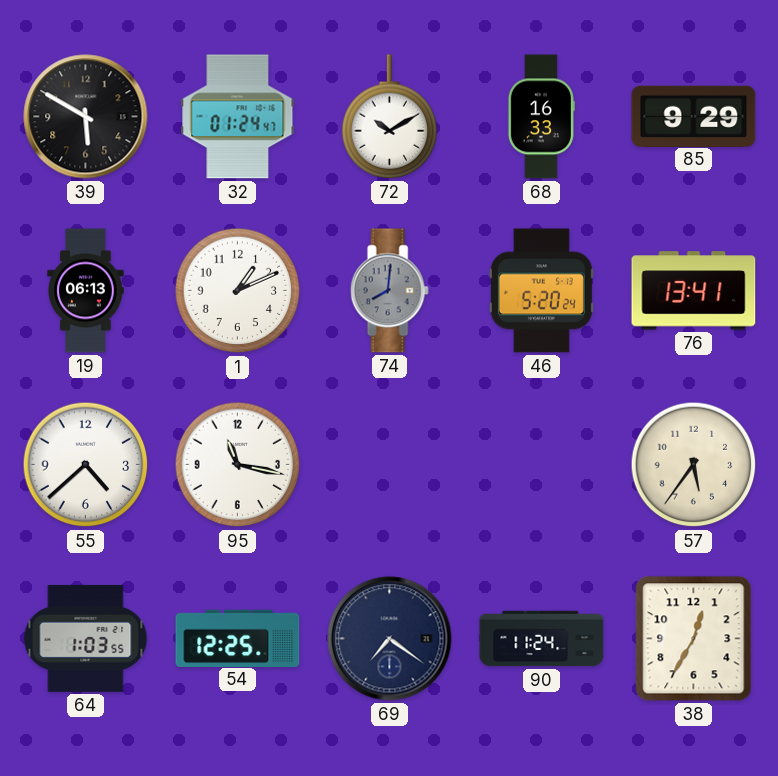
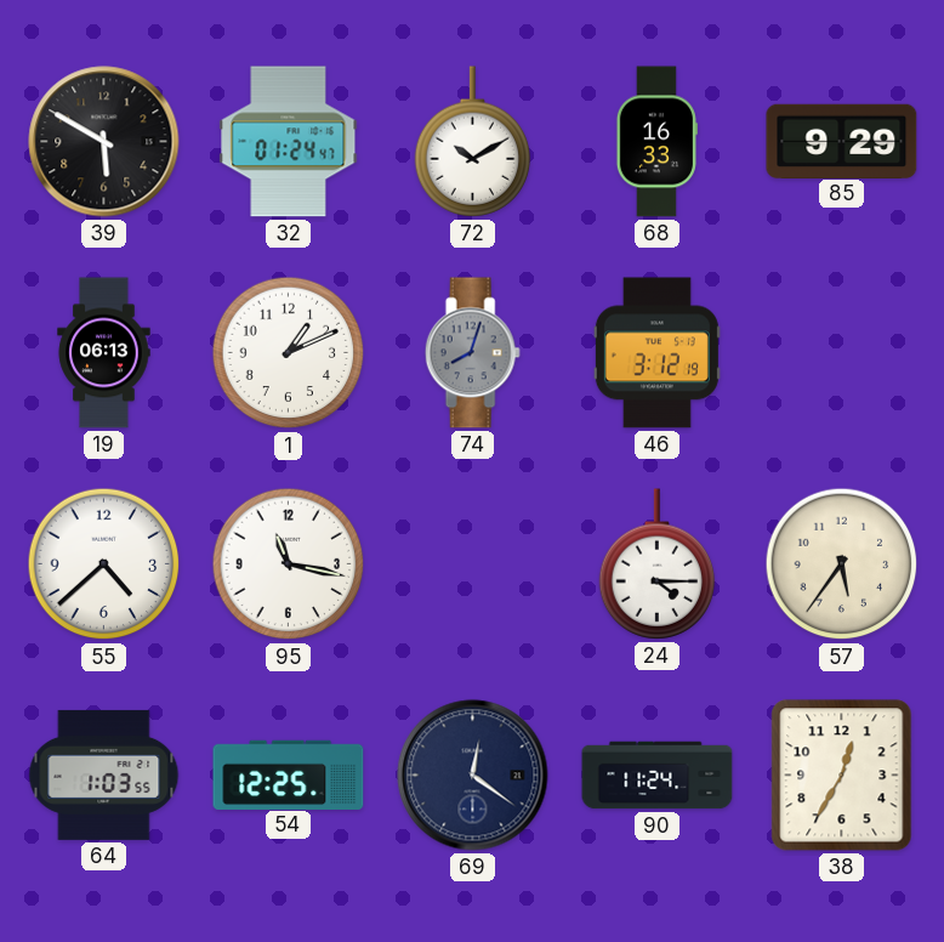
74: 8:01 -> 8:03 (472, 353)
46: 5:20 -> 3:12 (656, 353)
76: 13:41 -> none (694, 291)
24: none -> 4:15 (658, 564)
69: 7:21 -> 12:21 (473, 776)
